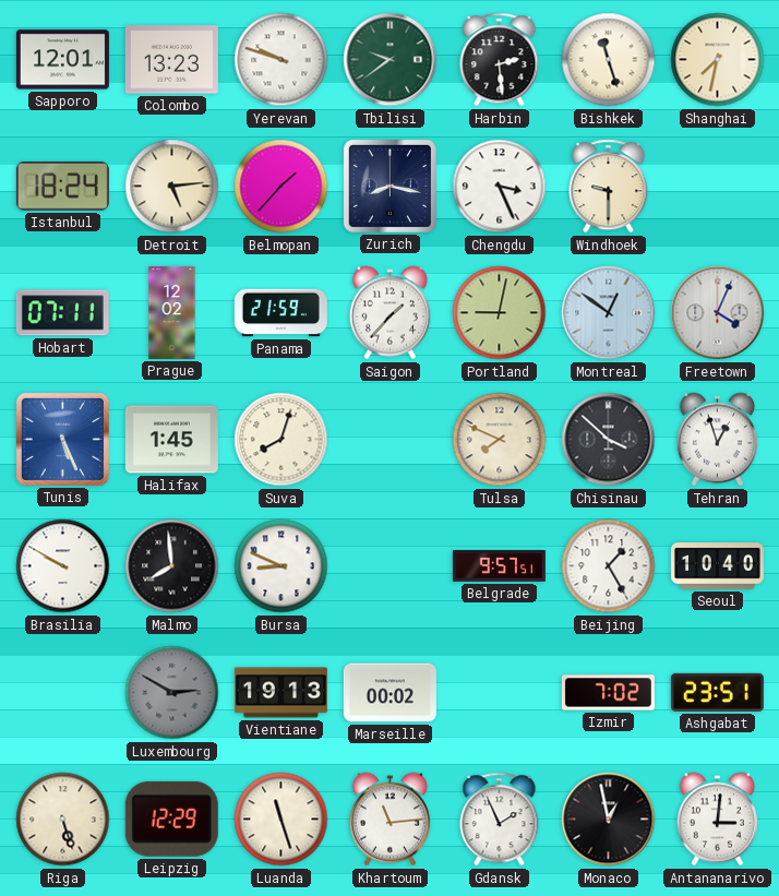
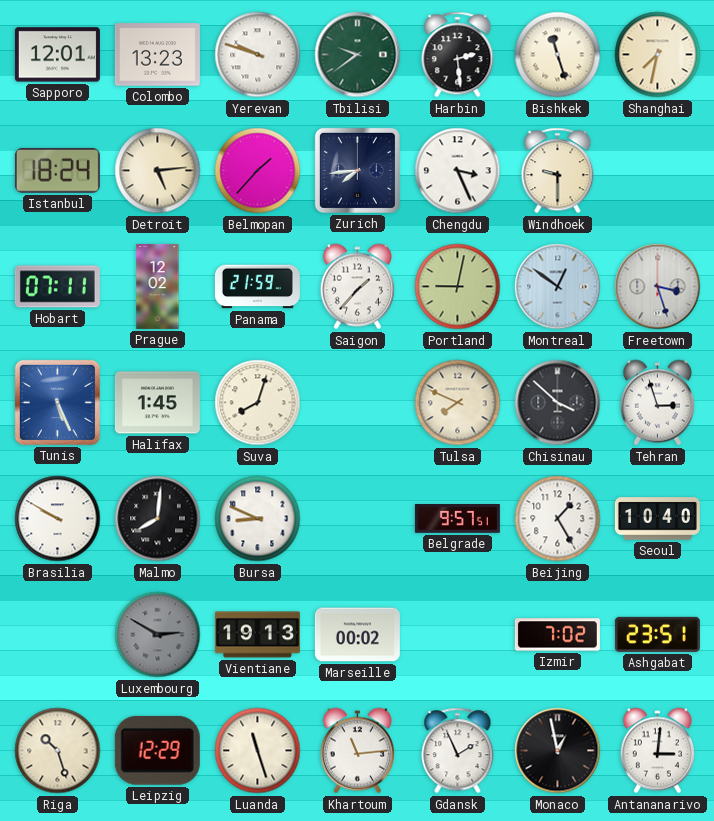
Zurich: 8:17 -> 7:44 (357, 170)
Freetown: 4:04 -> 3:27 (658, 287)
Tehran: 12:57 -> 2:57 (657, 403)
Malmo: 7:59 -> 8:01 (158, 519)
Riga: 5:27 -> 10:27 (58, 751)
